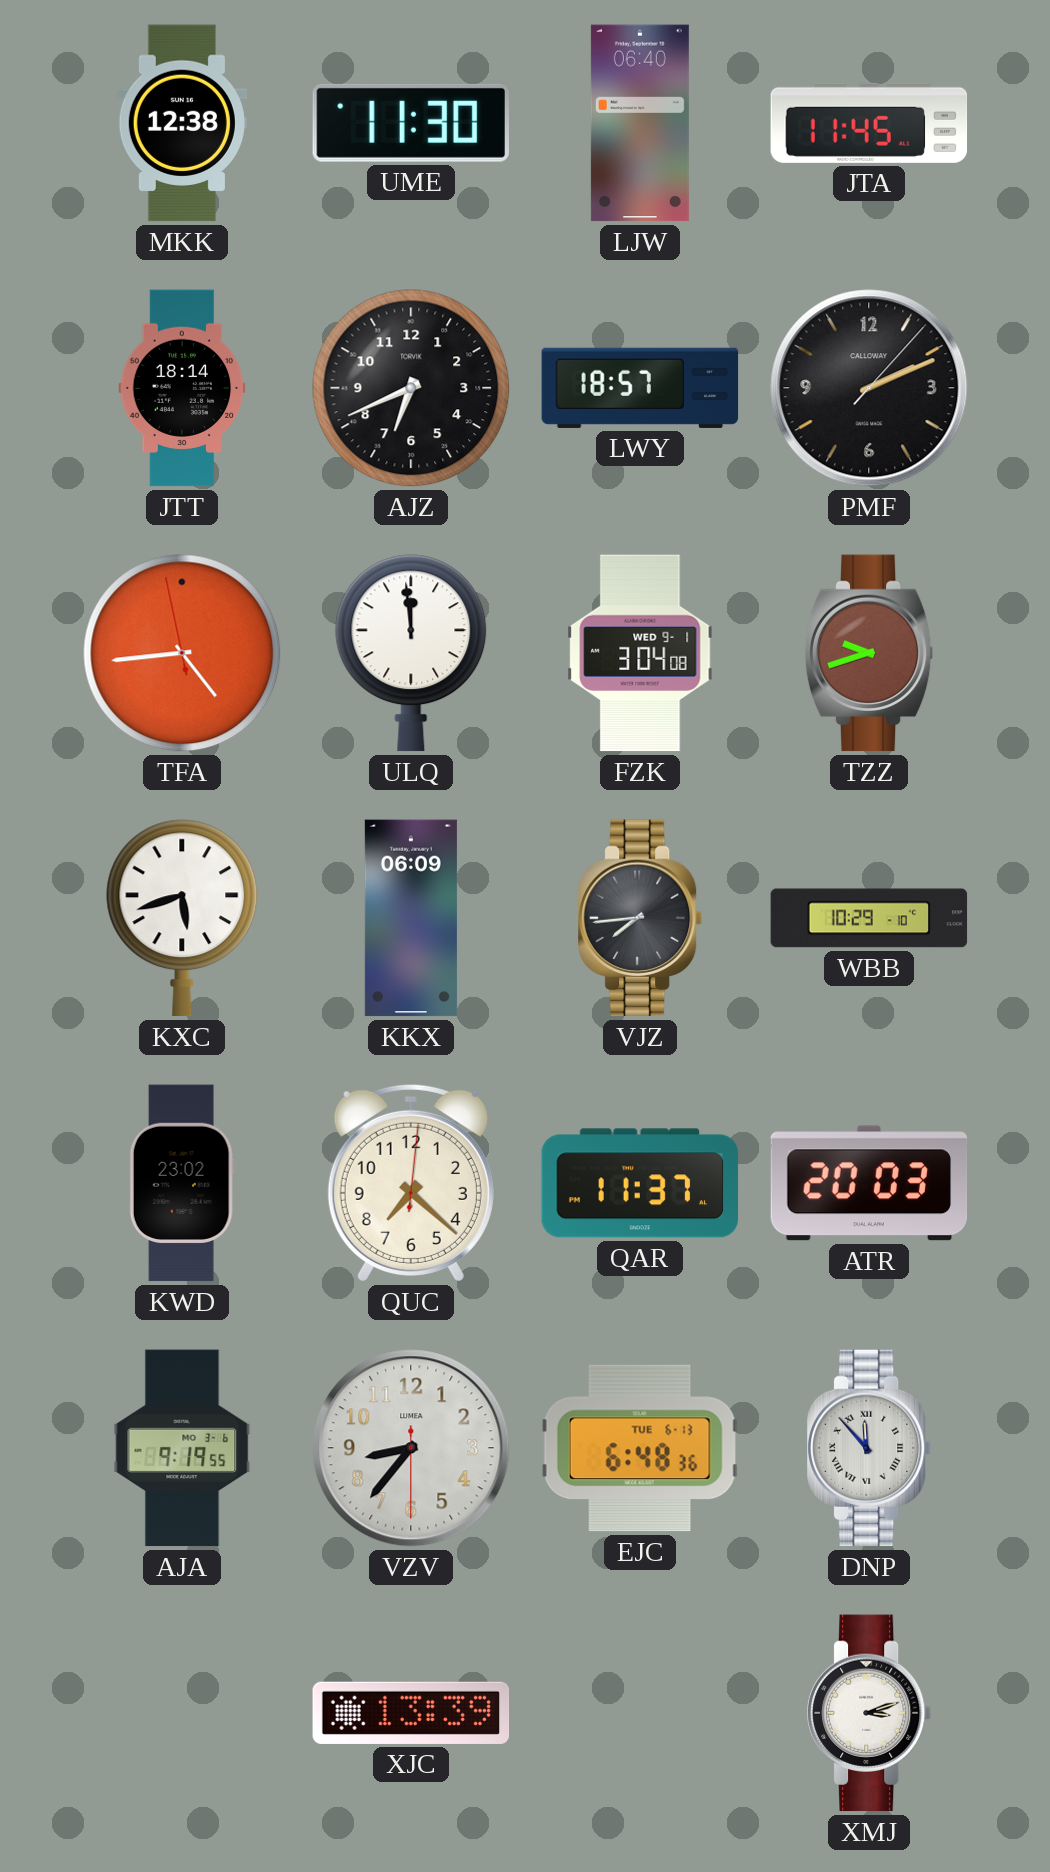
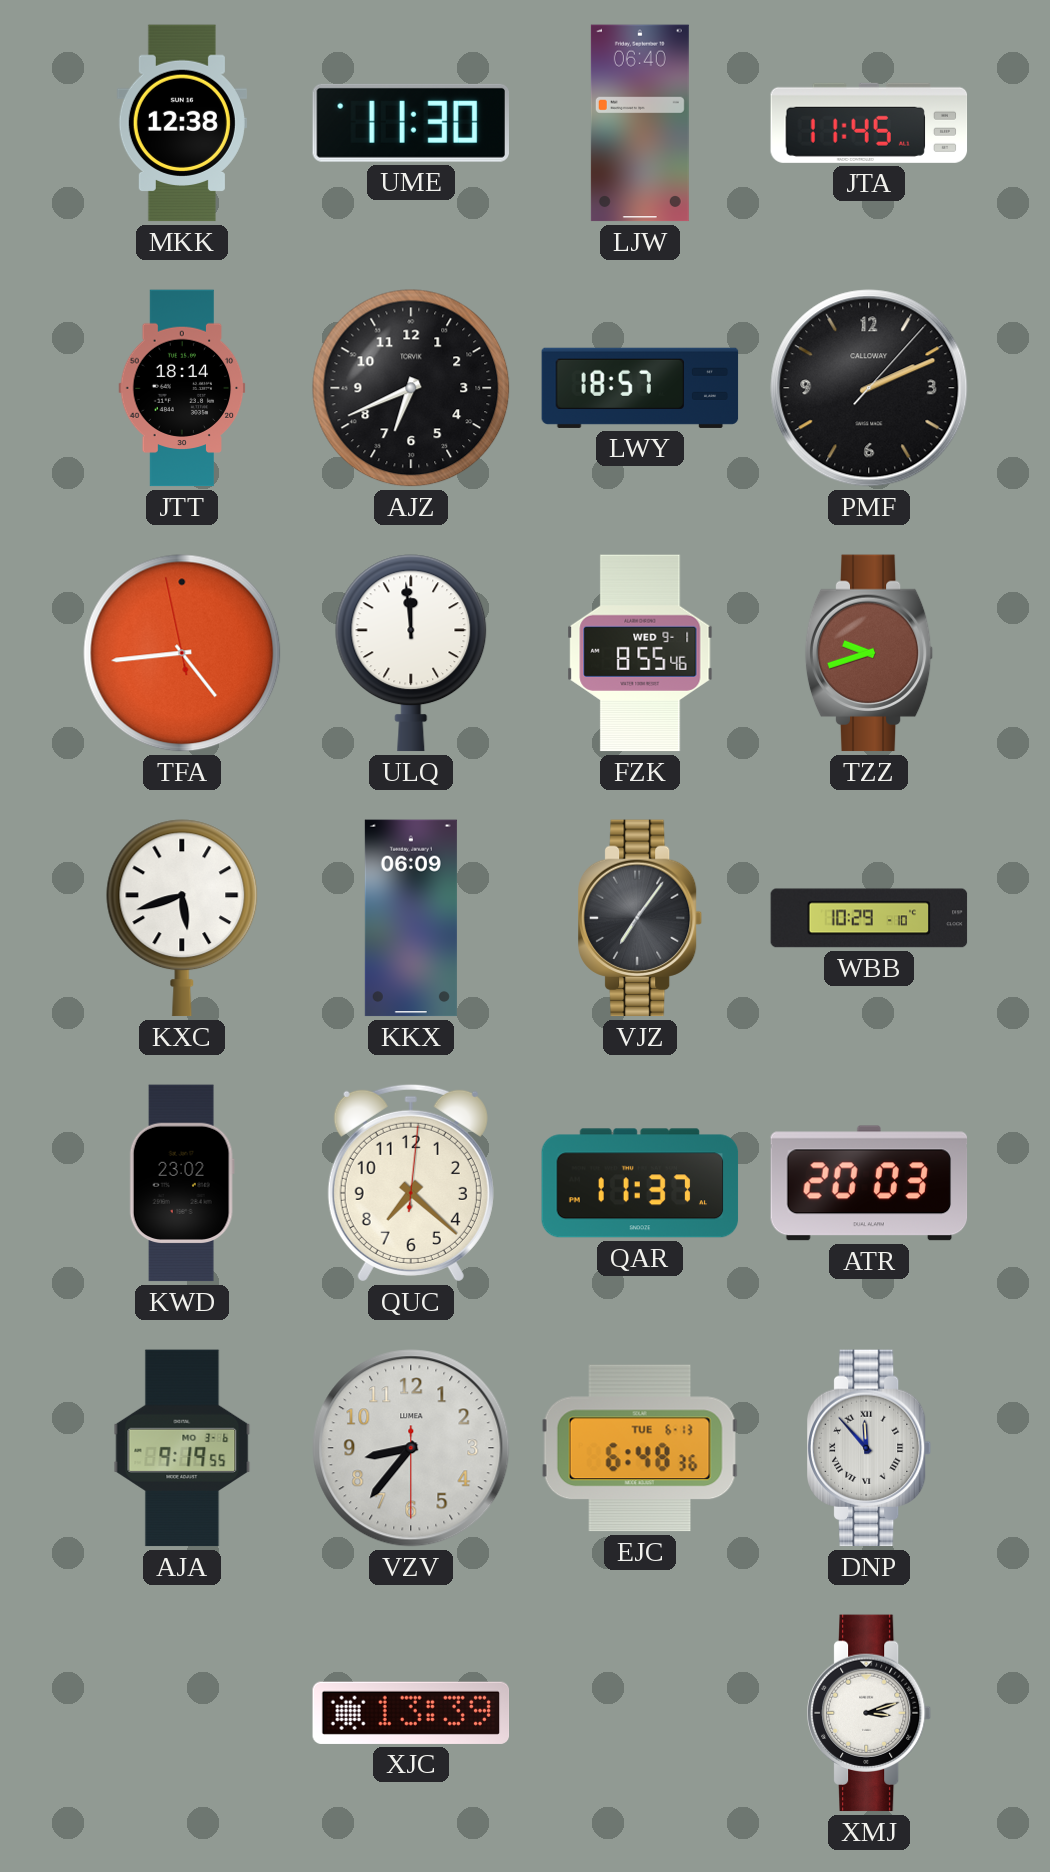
FZK: 3:04 -> 8:55 (640, 653)
VJZ: 7:44 -> 7:06 (640, 918)
